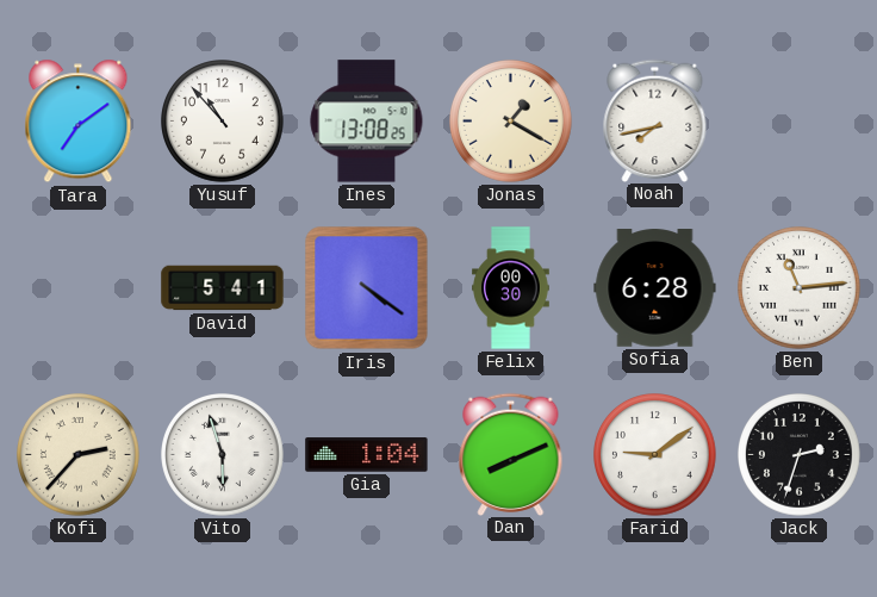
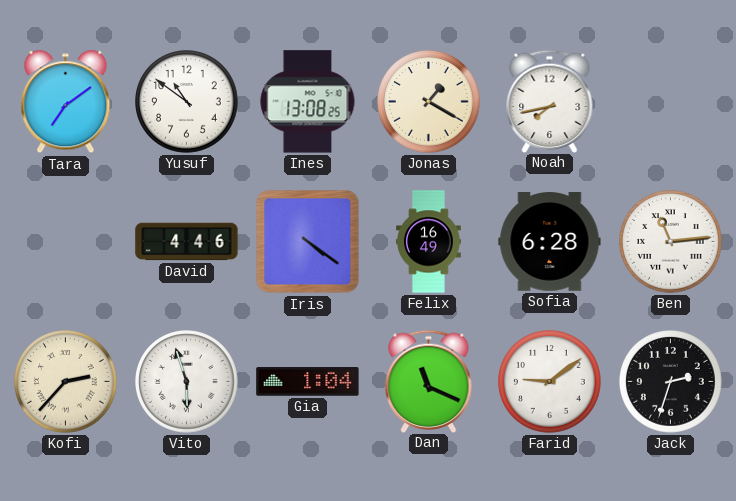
Yusuf: 10:53 -> 10:51 (187, 102)
David: 5:41 -> 4:46 (187, 242)
Felix: 00:30 -> 16:49 (429, 242)
Dan: 8:11 -> 11:19 (429, 381)
